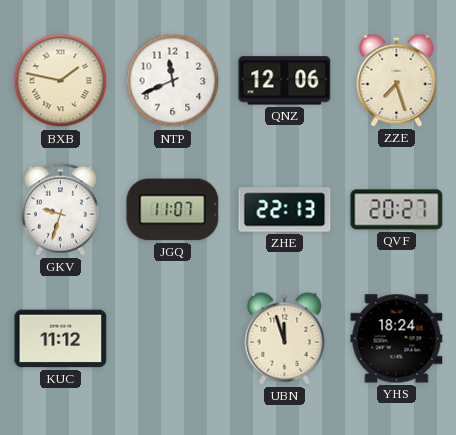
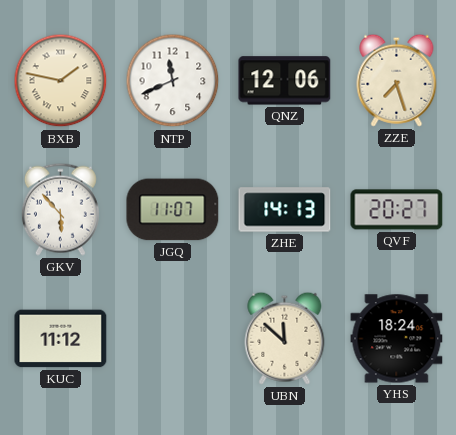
GKV: 9:33 -> 5:53 (60, 209)
ZHE: 22:13 -> 14:13 (285, 210)
UBN: 11:57 -> 11:52 (285, 338)
